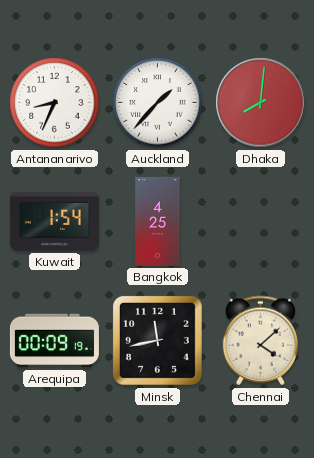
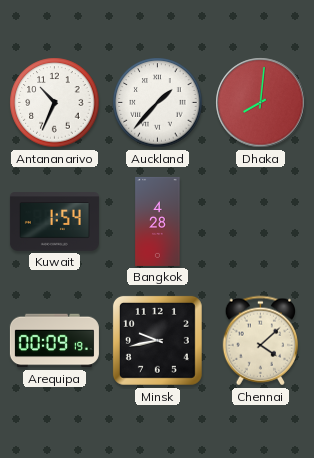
Antananarivo: 8:34 -> 10:34 (55, 103)
Bangkok: 4:25 -> 4:28 (158, 221)
Minsk: 11:43 -> 9:43 (157, 340)
